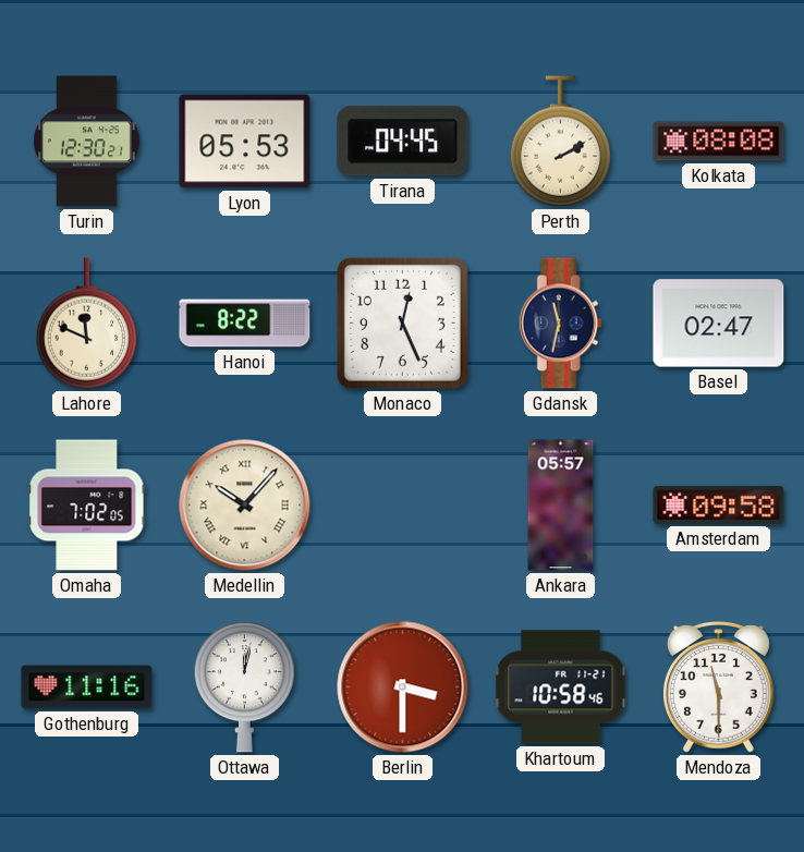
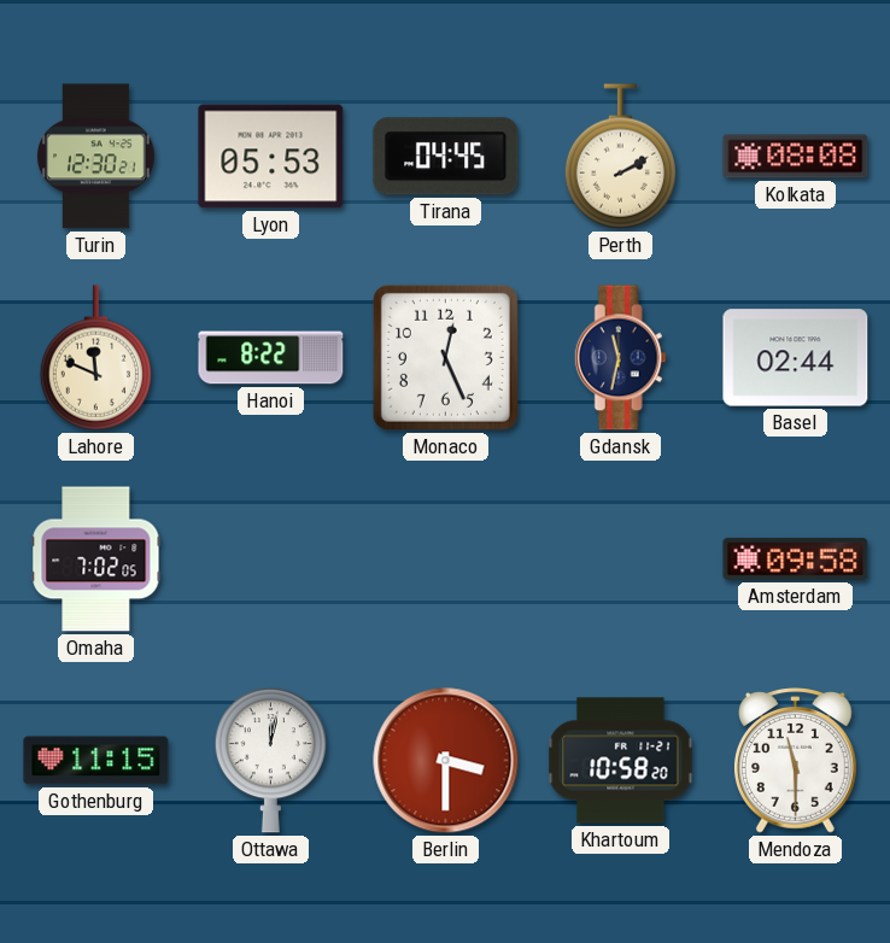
Basel: 02:47 -> 02:44 (796, 358)
Medellin: 10:07 -> none (245, 506)
Ankara: 05:57 -> none (561, 506)
Gothenburg: 11:16 -> 11:15 (96, 761)
Khartoum: 10:58:46 -> 10:58:20 (621, 761)
